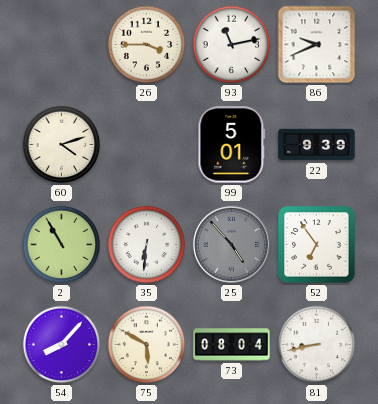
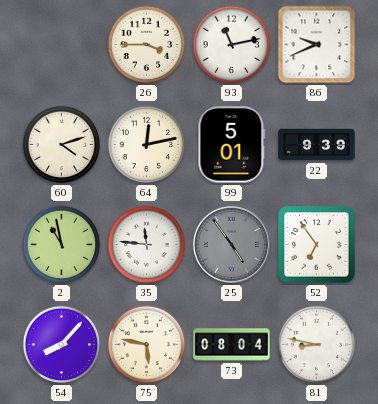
64: none -> 12:13 (147, 145)
2: 10:55 -> 10:58 (62, 245)
35: 6:31 -> 11:46 (147, 245)
25: 4:53 -> 4:54 (231, 244)
75: 5:50 -> 5:47 (147, 345)
81: 8:43 -> 8:47 (317, 345)
